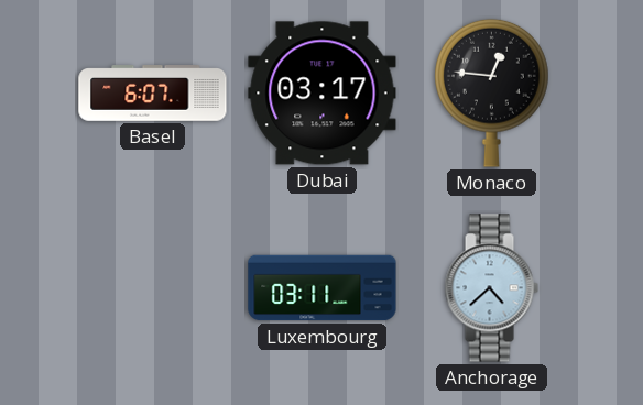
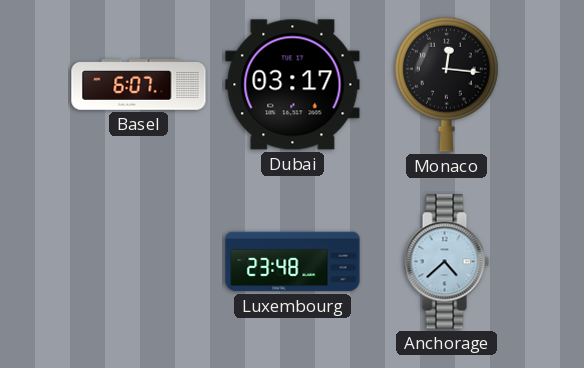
Monaco: 12:46 -> 12:16 (447, 84)
Luxembourg: 03:11 -> 23:48 (293, 262)
